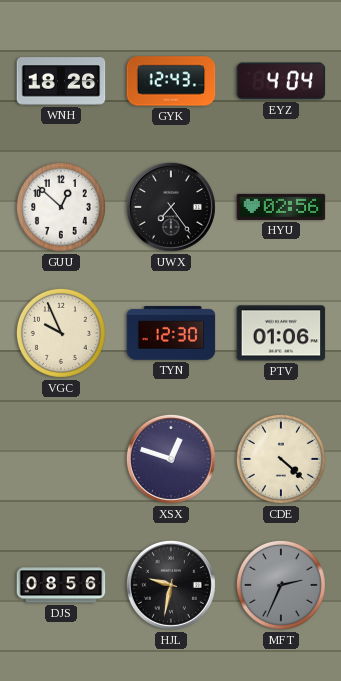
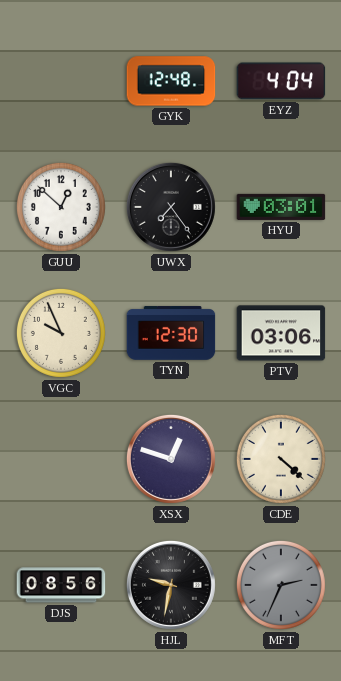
WNH: 18:26 -> none (61, 81)
GYK: 12:43 -> 12:48 (171, 81)
HYU: 02:56 -> 03:01 (281, 207)
PTV: 01:06 -> 03:06 (281, 333)
